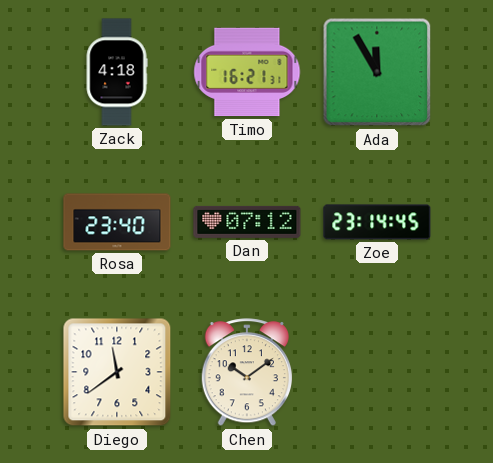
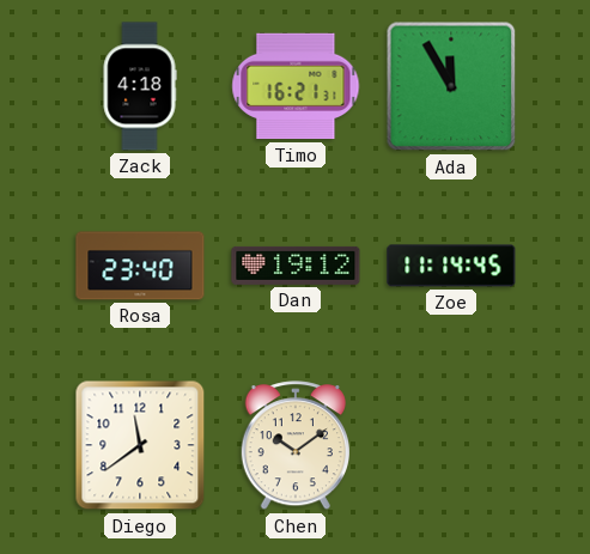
Dan: 07:12 -> 19:12 (296, 266)
Zoe: 23:14 -> 11:14 (451, 266)
